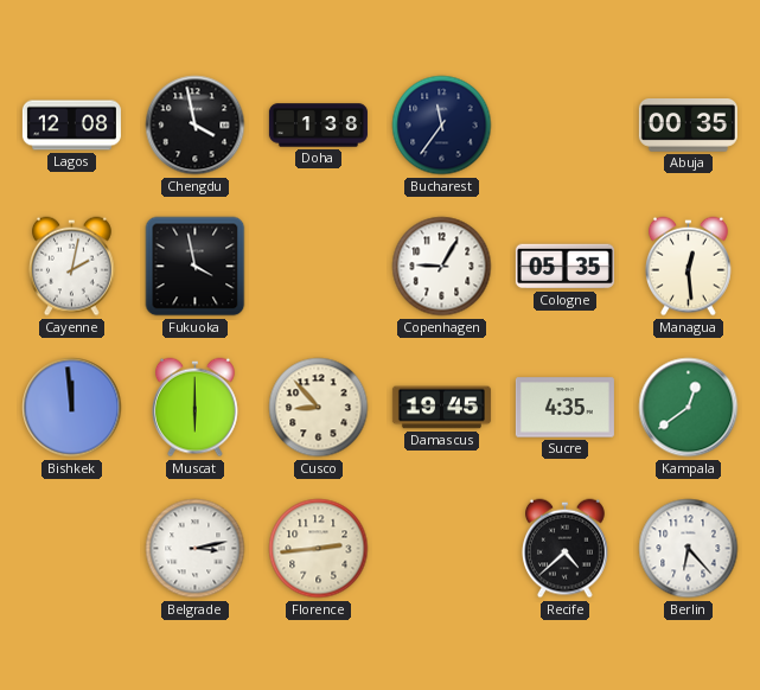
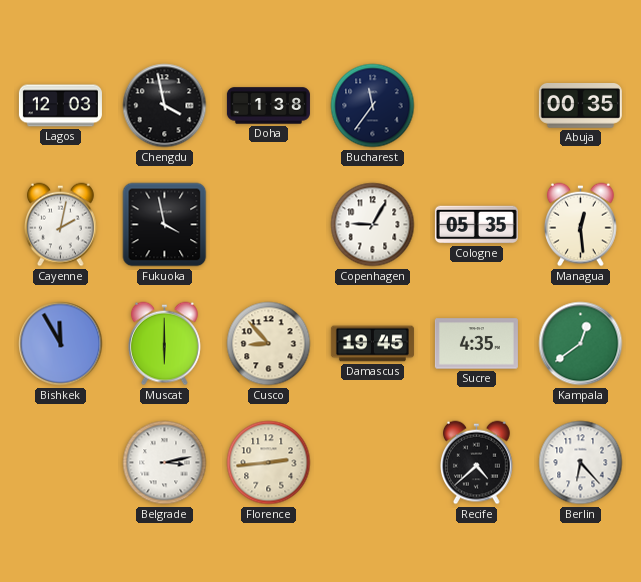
Lagos: 12:08 -> 12:03 (60, 106)
Bishkek: 11:59 -> 11:55 (61, 344)
